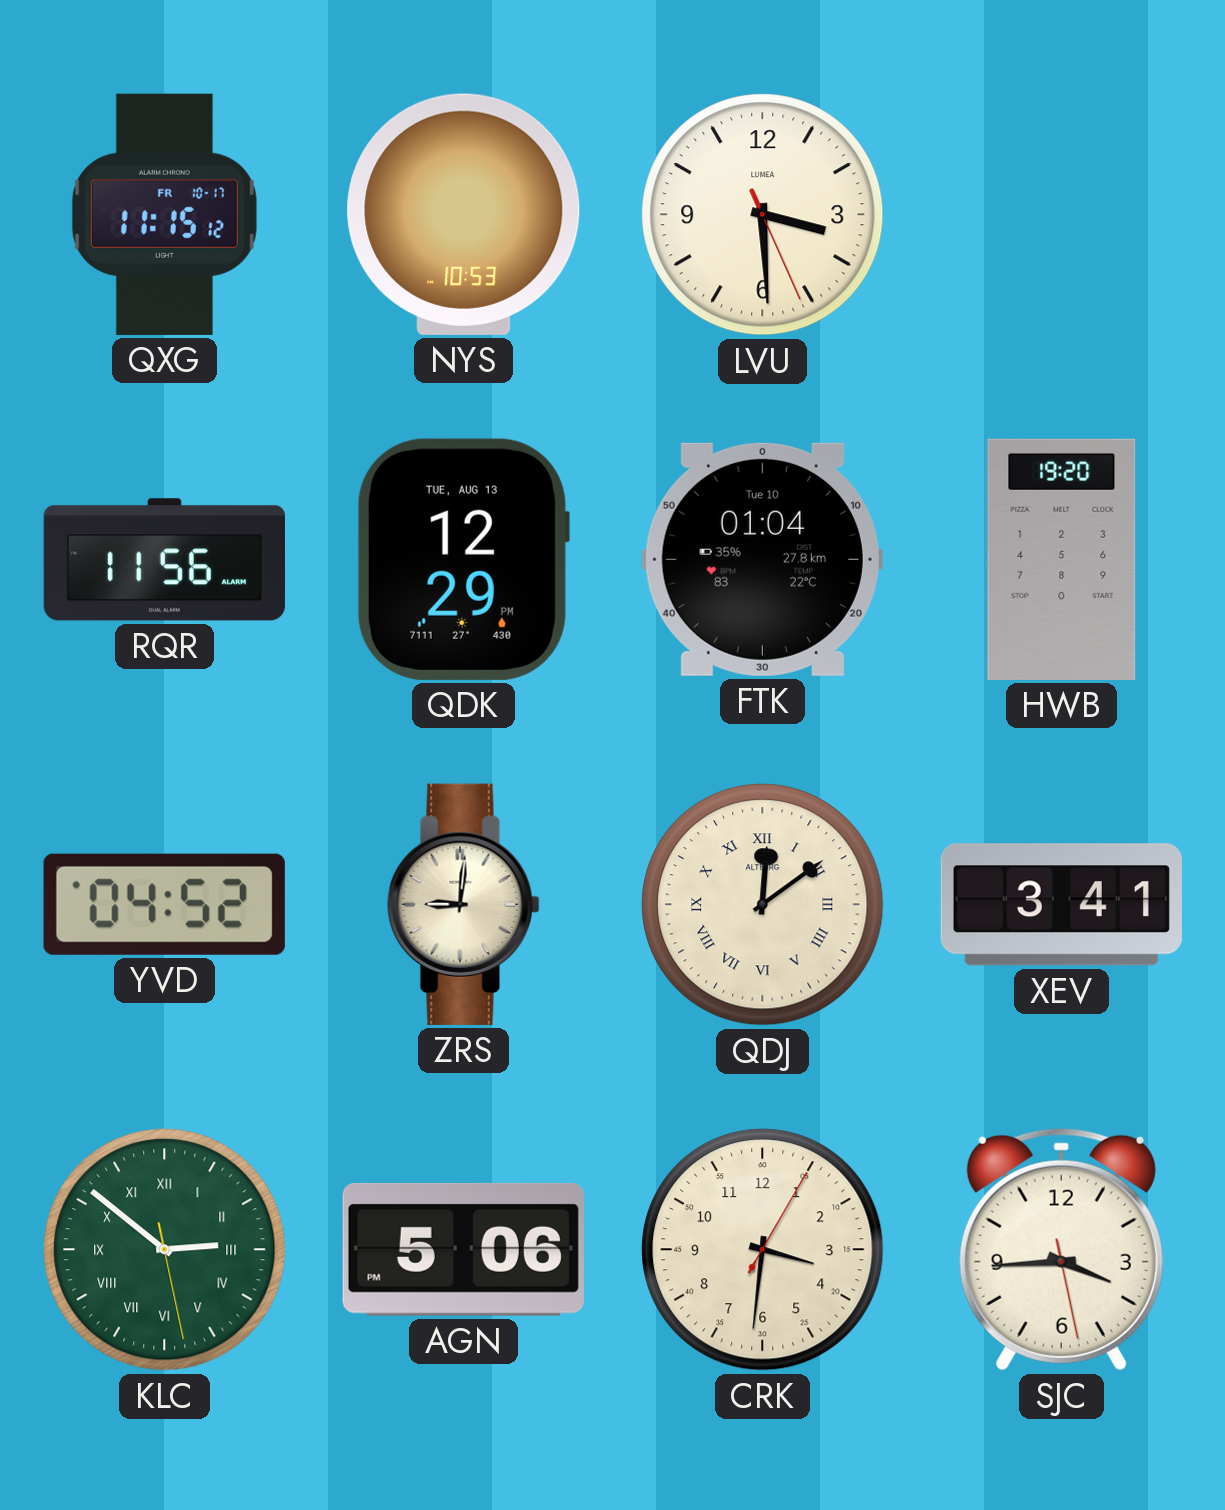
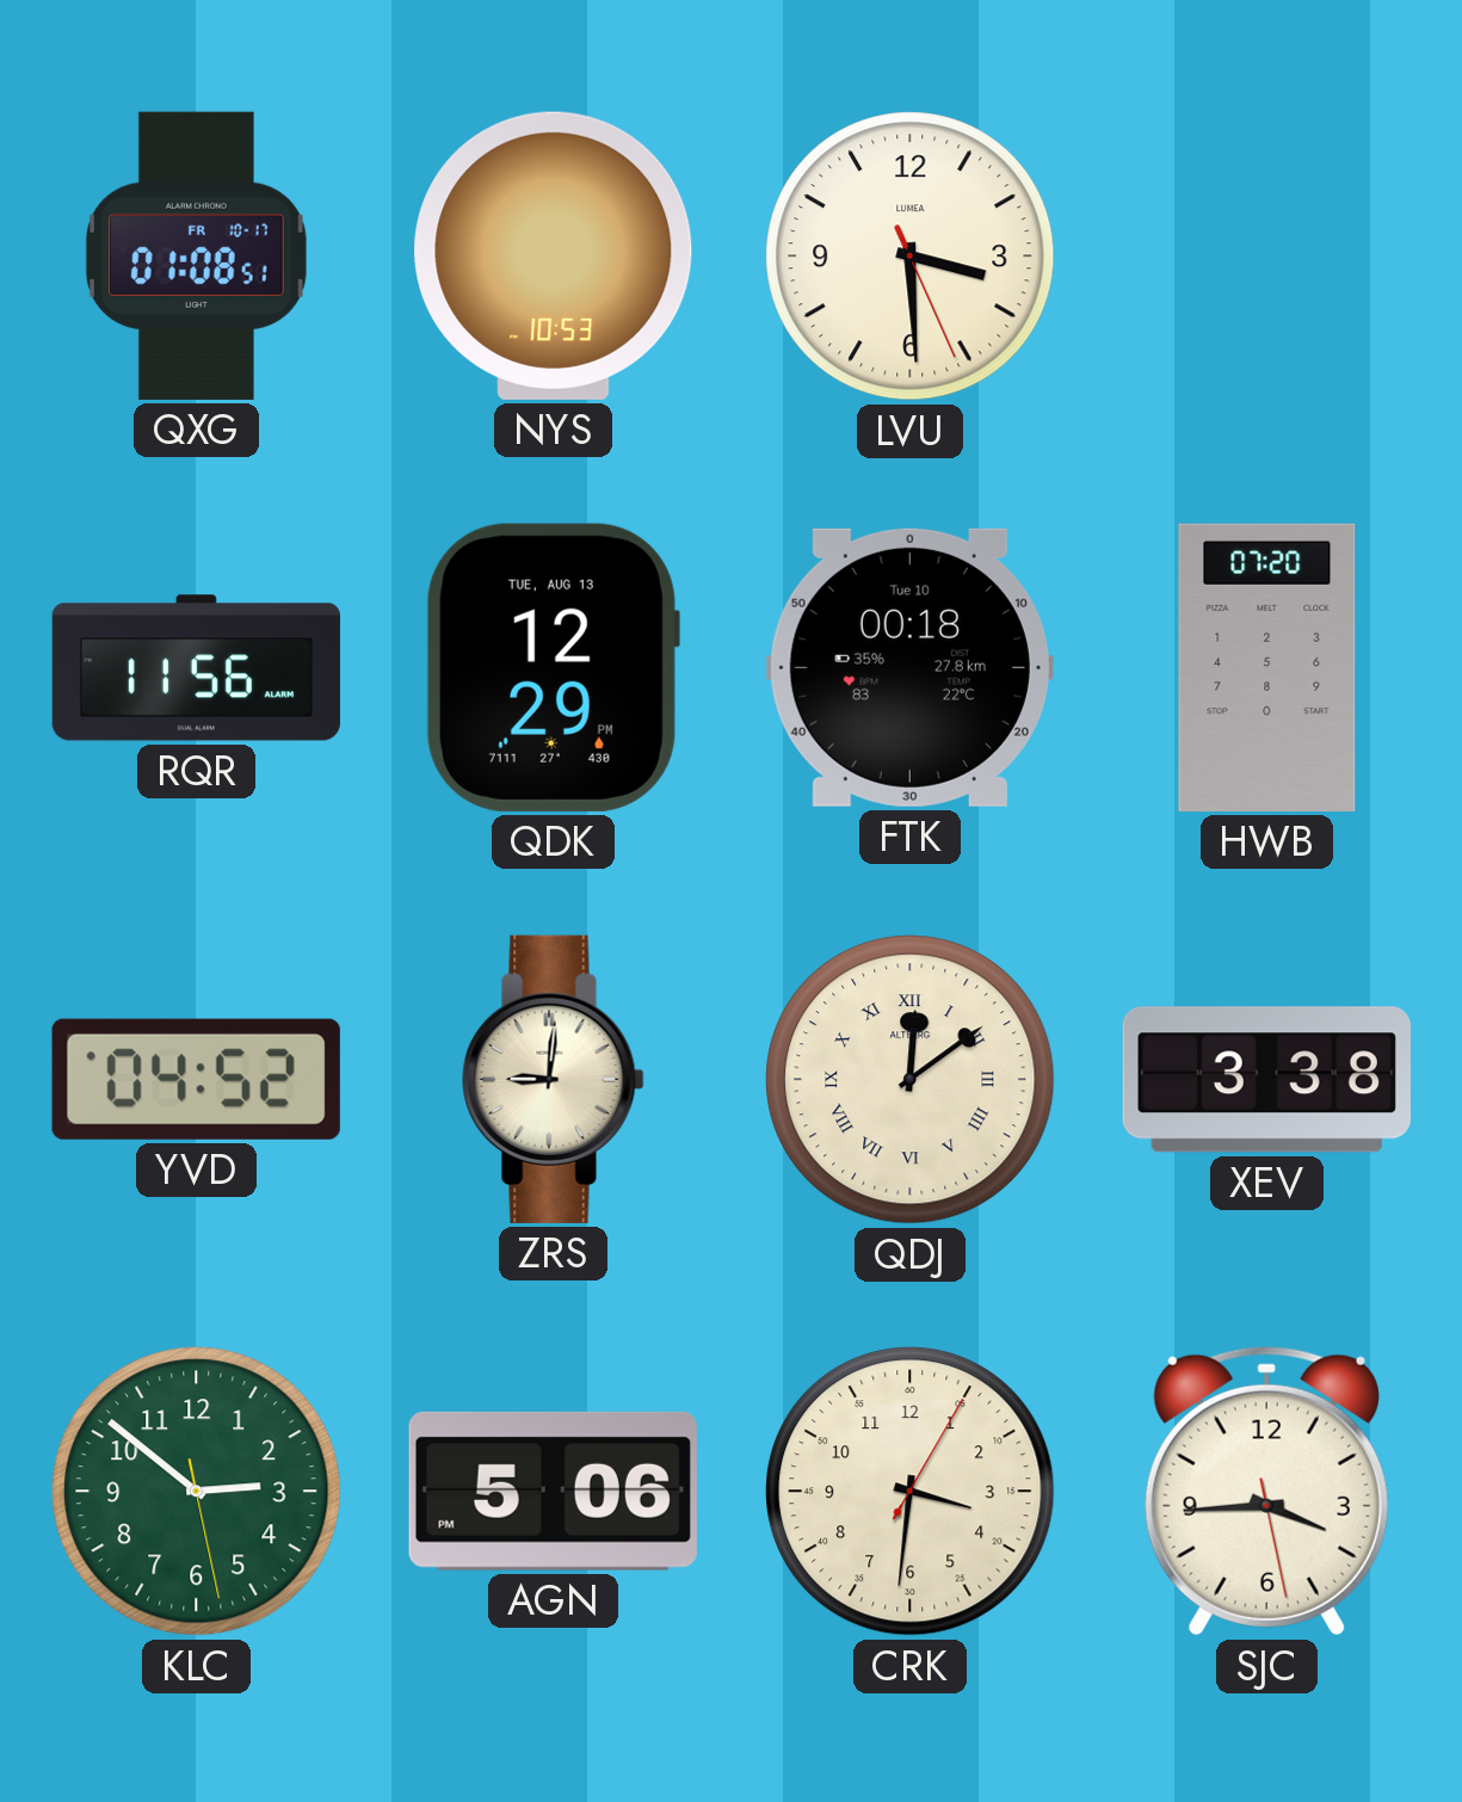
QXG: 11:15 -> 01:08 (196, 255)
FTK: 01:04 -> 00:18 (909, 667)
HWB: 19:20 -> 07:20 (1267, 667)
XEV: 3:41 -> 3:38 (1266, 1080)
KLC numerals: Roman -> Arabic (197, 1492)
